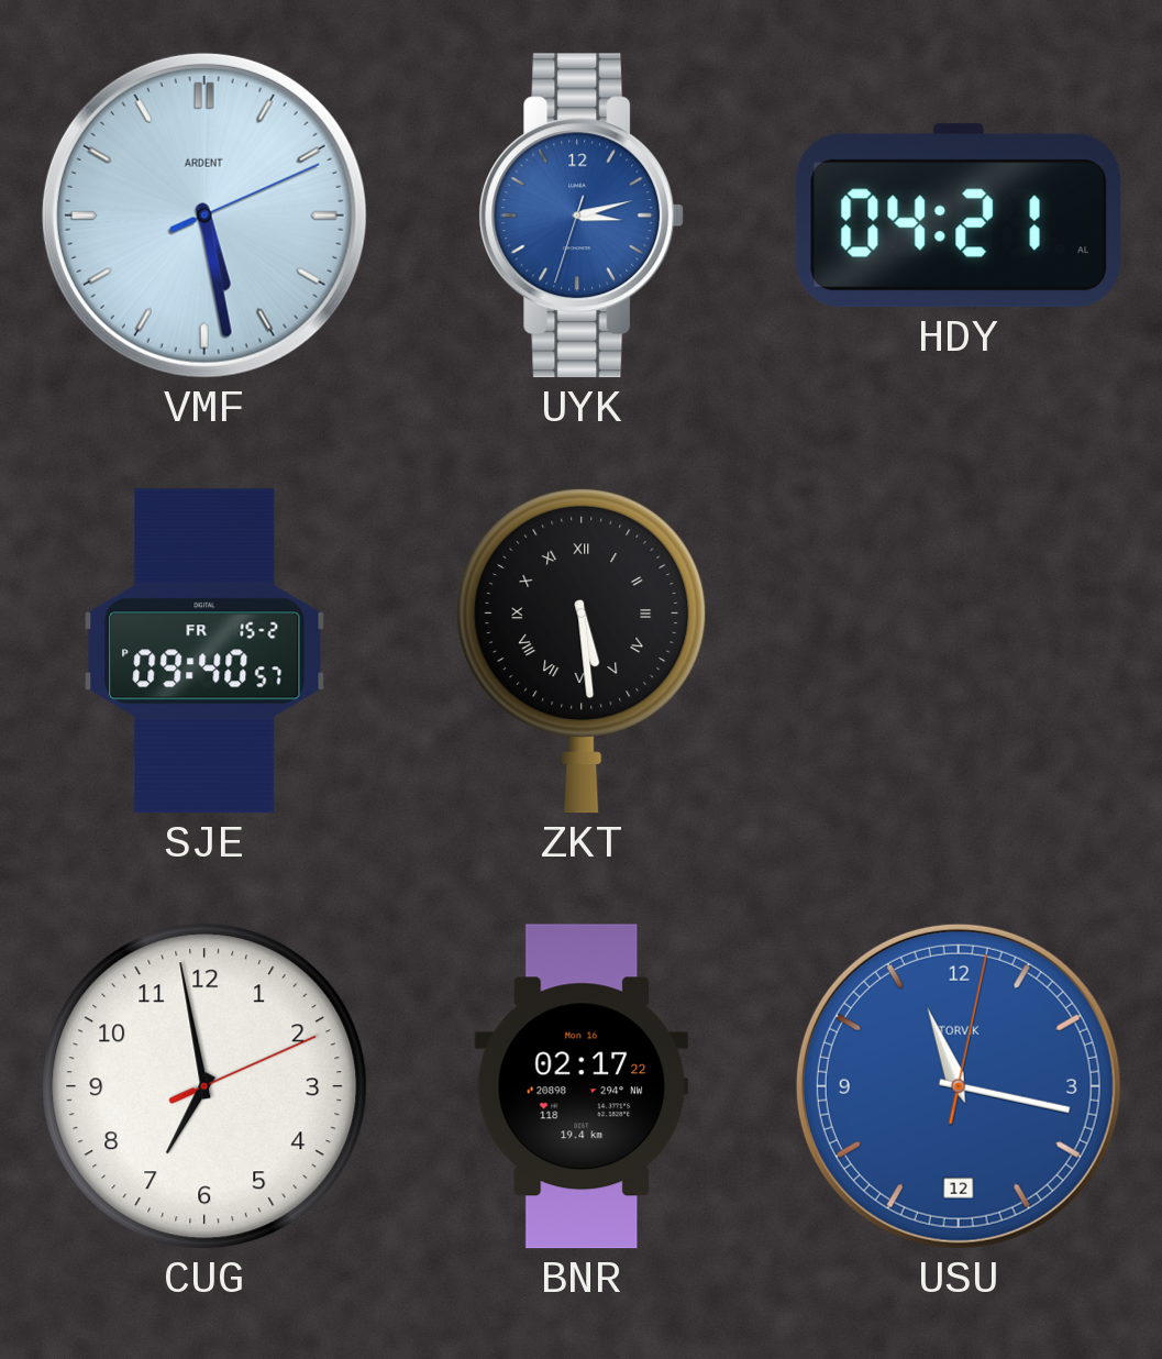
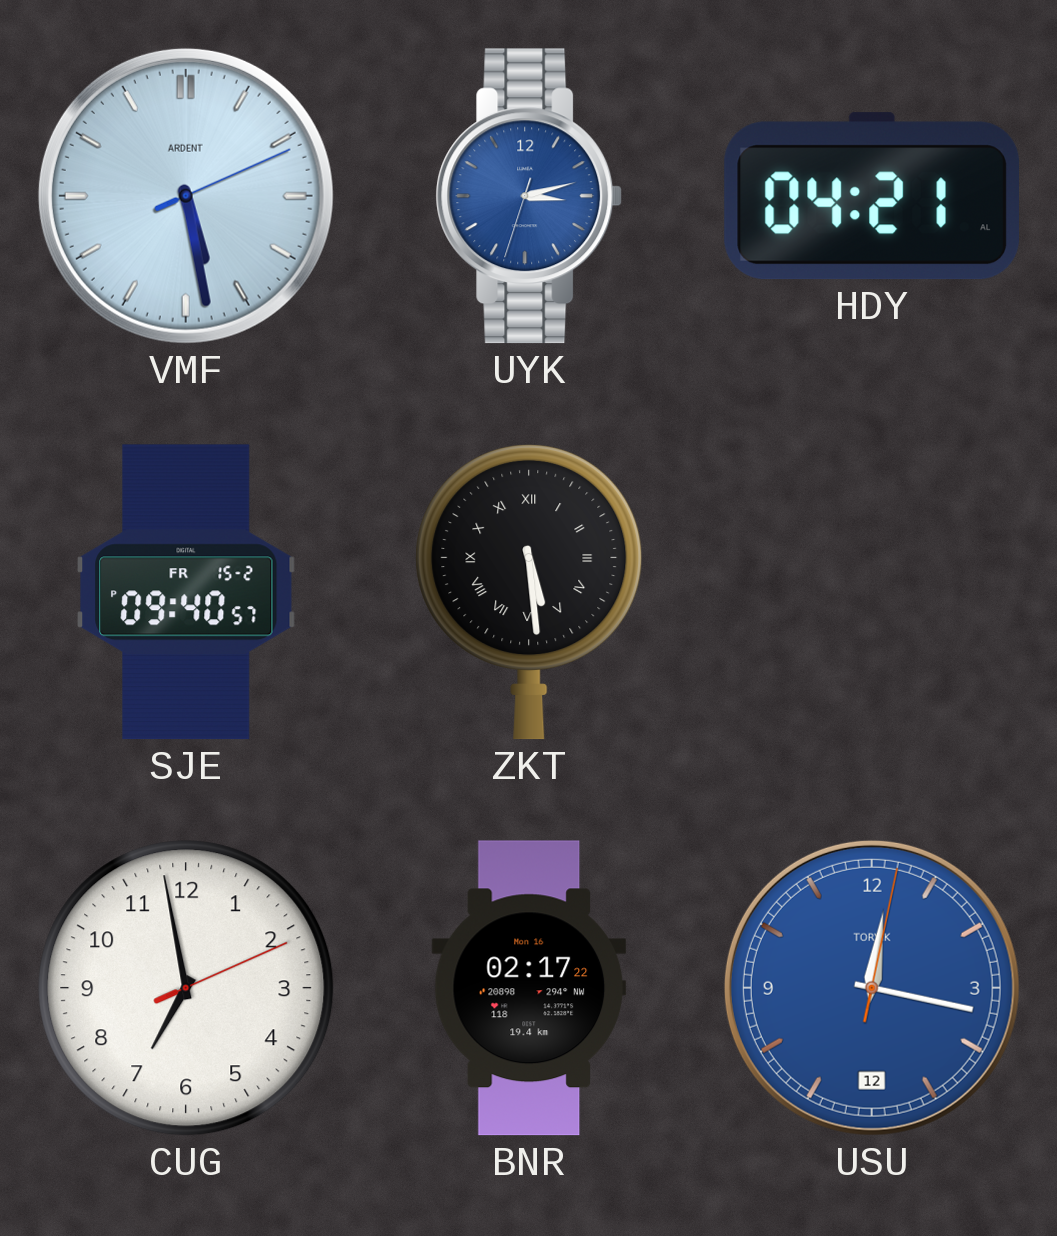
USU: 11:17 -> 12:17 (872, 988)
